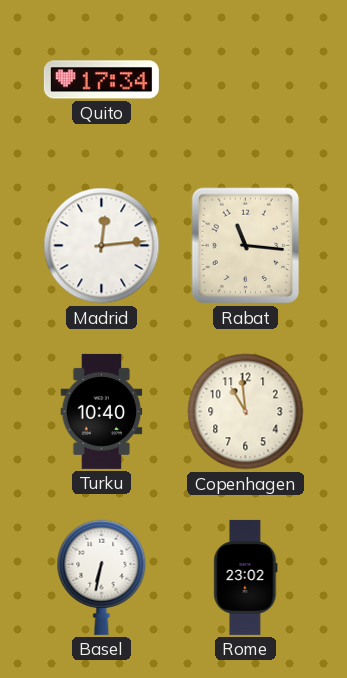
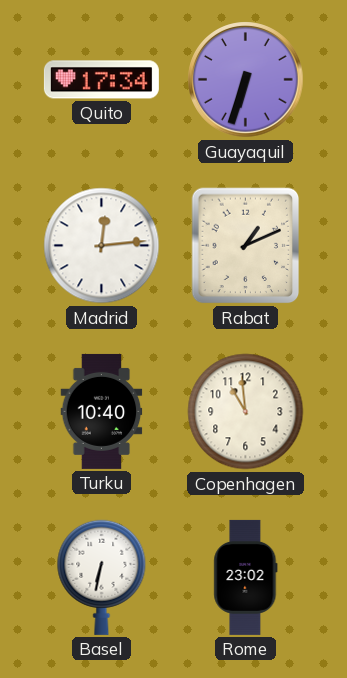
Guayaquil: none -> 6:33 (246, 80)
Rabat: 11:16 -> 1:11 (246, 246)
